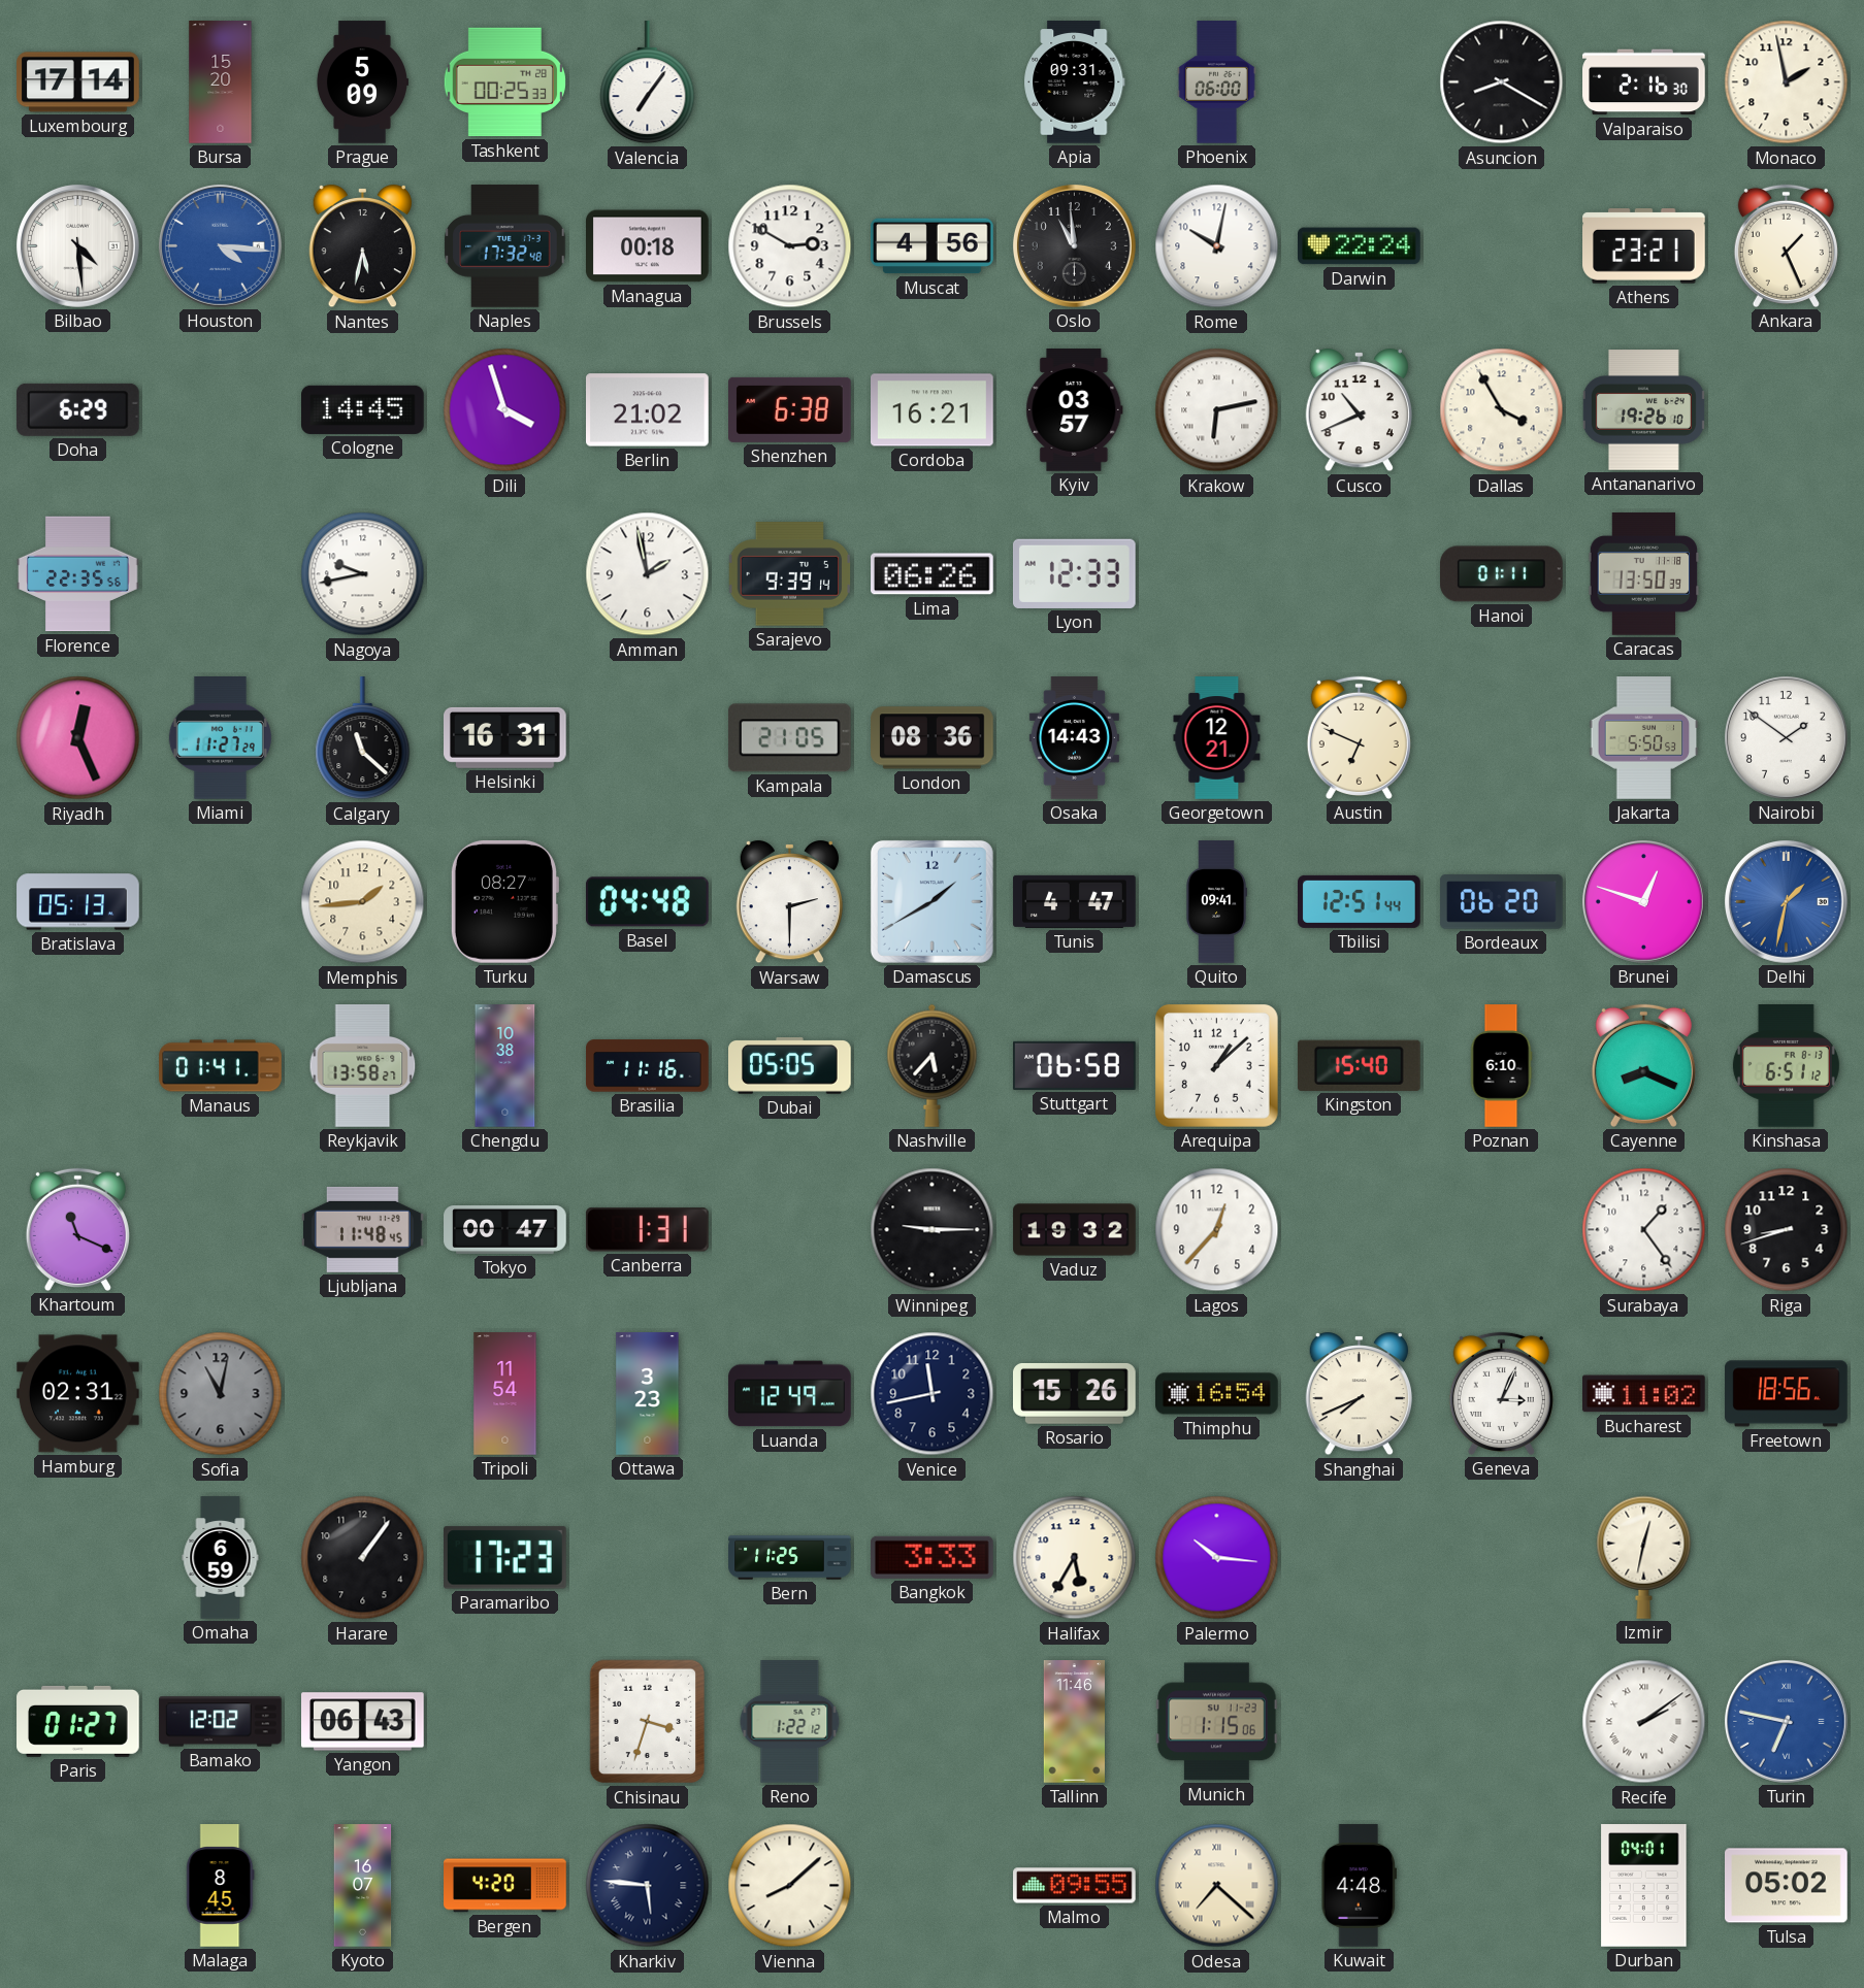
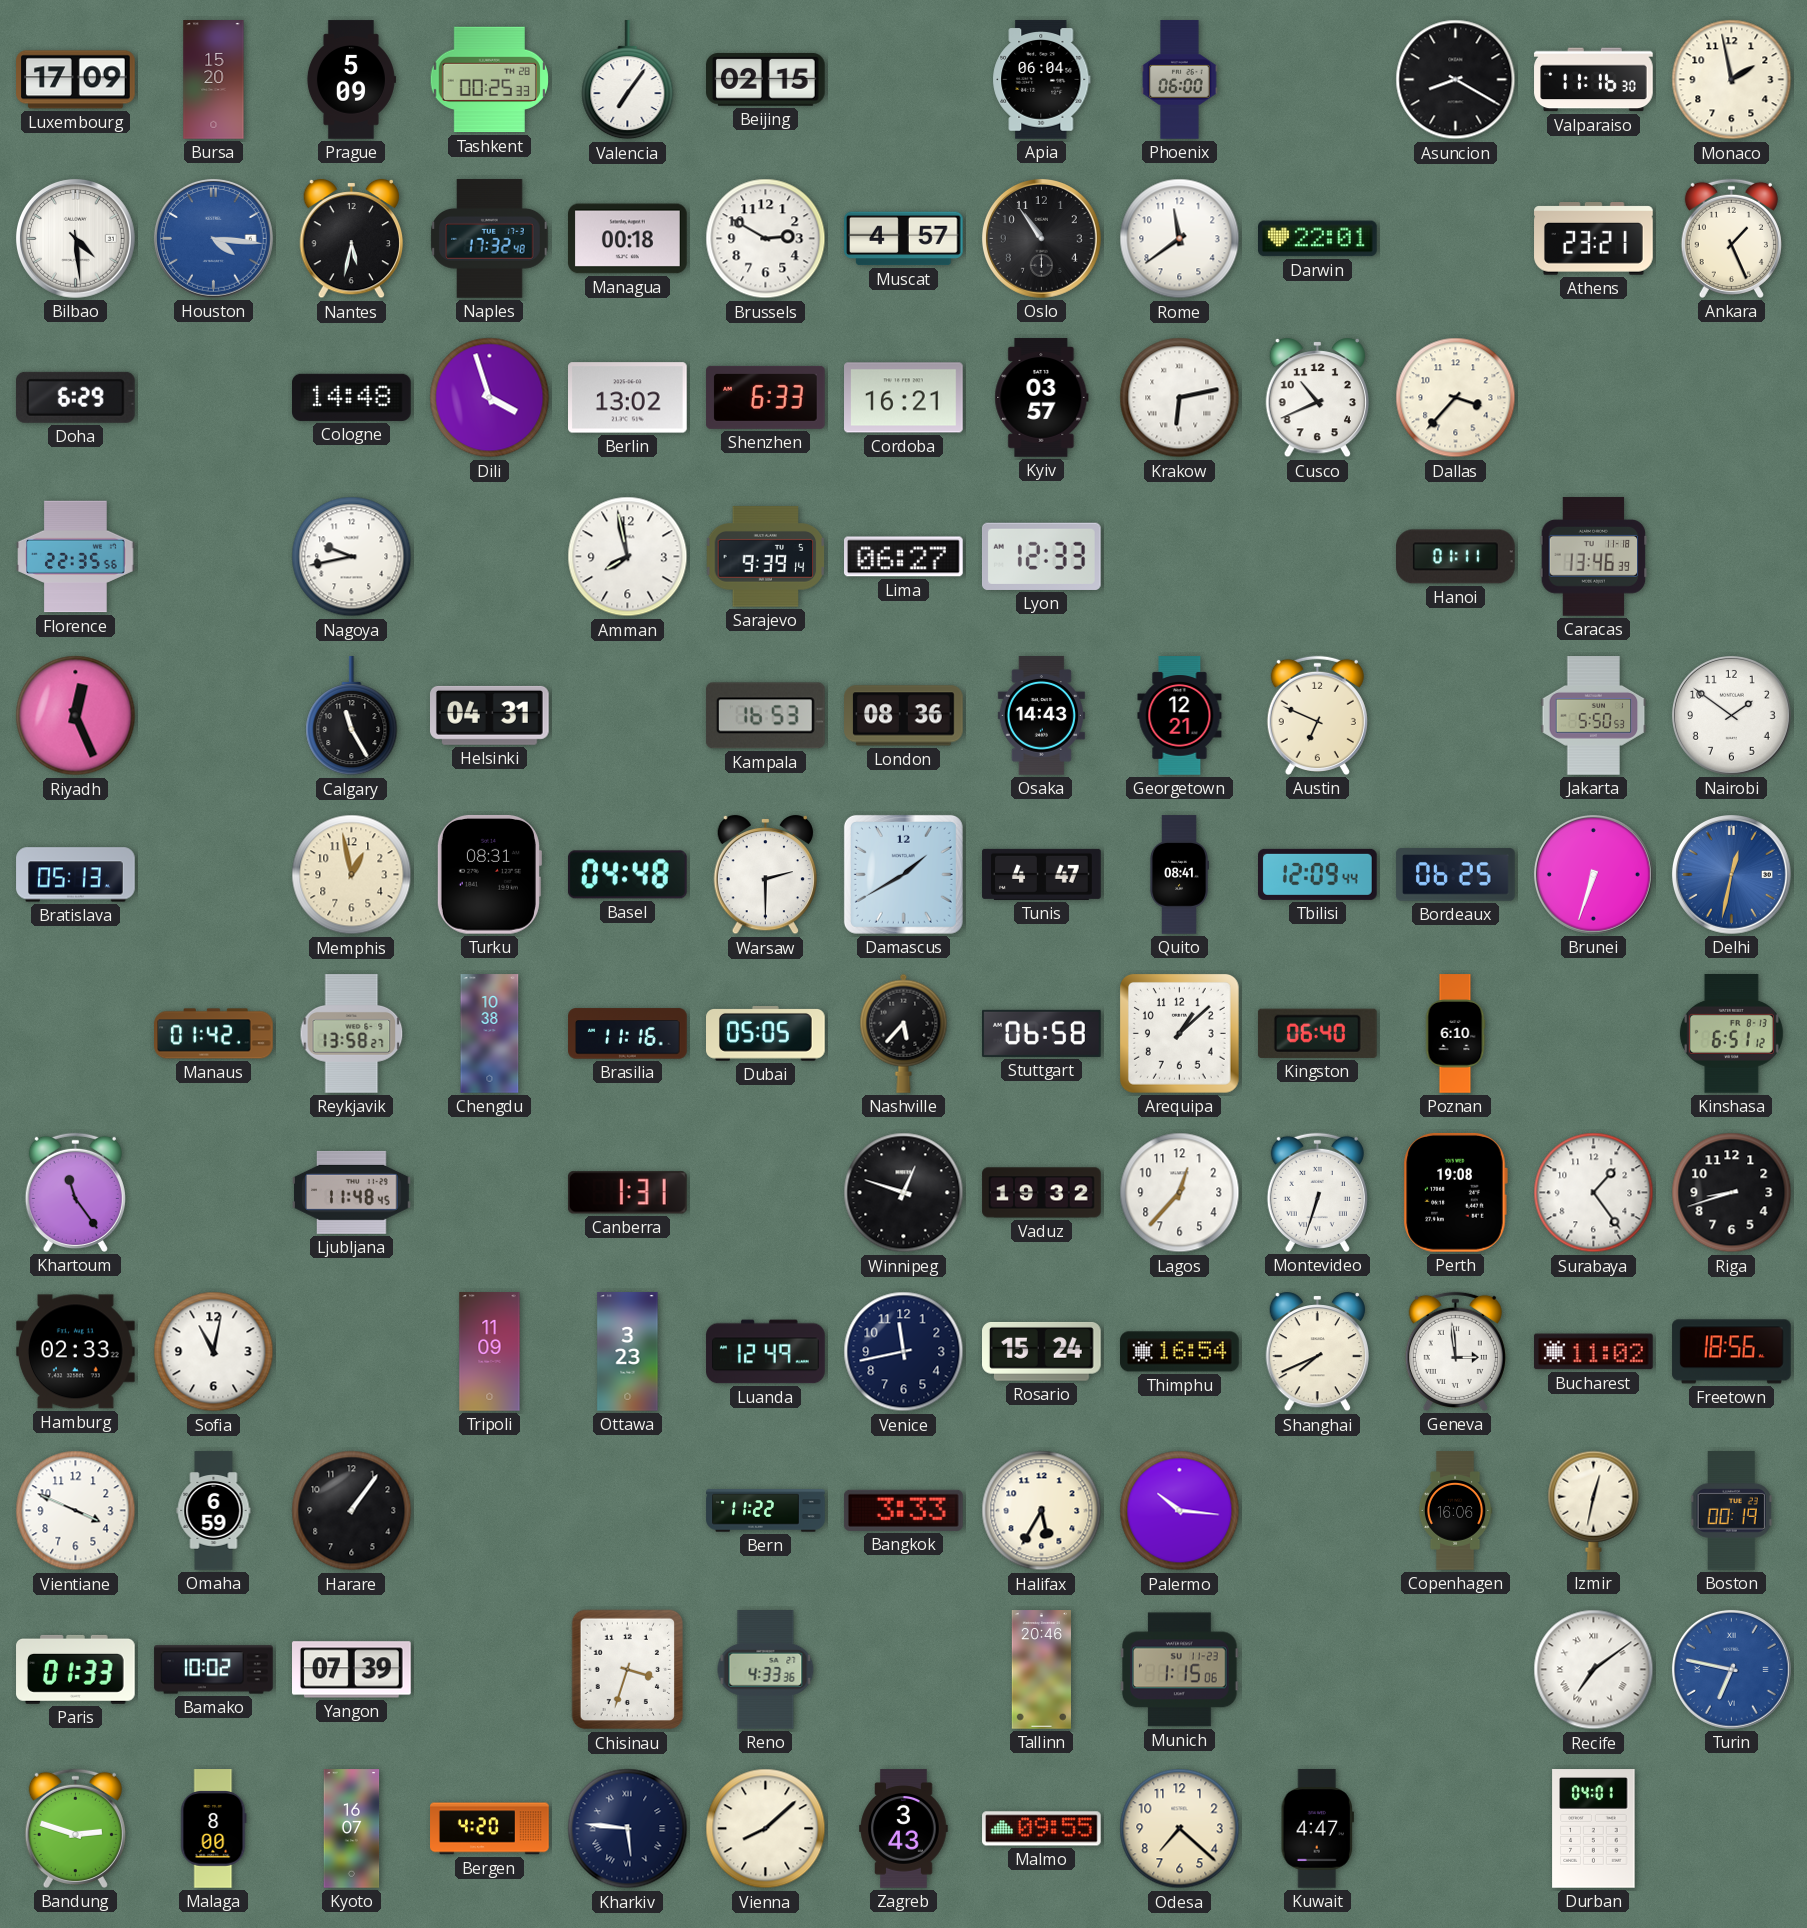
Luxembourg: 17:14 -> 17:09 (76, 80)
Beijing: none -> 02:15 (766, 79)
Apia: 09:31 -> 06:04 (1042, 80)
Valparaiso: 2:16 -> 11:16 (1594, 80)
Muscat: 4:56 -> 4:57 (904, 239)
Oslo: 10:59 -> 10:54 (1041, 238)
Rome: 10:02 -> 11:39 (1180, 239)
Darwin: 22:24 -> 22:01 (1318, 239)
Cologne: 14:45 -> 14:48 (352, 397)
Berlin: 21:02 -> 13:02 (628, 398)
Shenzhen: 6:38 -> 6:33 (766, 397)
Dallas: 3:55 -> 3:37 (1456, 398)
Antananarivo: 19:26 -> none (1643, 410)
Amman: 1:58 -> 7:58 (628, 557)
Lima: 06:26 -> 06:27 (904, 557)
Caracas: 13:50 -> 13:46 (1594, 557)
Miami: 11:27 -> none (220, 738)
Calgary: 11:22 -> 11:25 (352, 716)
Helsinki: 16:31 -> 04:31 (490, 715)
Kampala: 21:05 -> 16:53 (765, 716)
Memphis: 1:44 -> 12:58 (352, 875)
Turku: 08:27 -> 08:31 (489, 874)
Quito: 09:41 -> 08:41 (1179, 875)
Tbilisi: 12:51 -> 12:09 (1318, 874)
Bordeaux: 06:20 -> 06:25 (1456, 875)
Brunei: 12:48 -> 6:33 (1593, 874)
Delhi: 1:32 -> 12:32 (1731, 874)
Manaus: 01:41 -> 01:42 (214, 1034)
Kingston: 15:40 -> 06:40 (1317, 1033)
Cayenne: 8:19 -> none (1643, 1065)
Khartoum: 11:19 -> 11:24 (75, 1192)
Tokyo: 00:47 -> none (505, 1230)
Winnipeg: 9:15 -> 12:48 (904, 1193)
Montevideo: none -> 6:33 (1317, 1192)
Perth: none -> 19:08 (1455, 1192)
Hamburg: 02:31 -> 02:33 (76, 1352)
Sofia dial: grey -> white (214, 1352)
Tripoli: 11:54 -> 11:09 (490, 1352)
Rosario: 15:26 -> 15:24 (1042, 1351)
Geneva: 3:04 -> 2:59 (1455, 1351)
Vientiane: none -> 3:49 (76, 1511)
Paramaribo: 17:23 -> none (505, 1558)
Bern: 11:25 -> 11:22 (766, 1511)
Copenhagen: none -> 16:06 (1455, 1511)
Boston: none -> 00:19 (1731, 1511)
Paris: 01:27 -> 01:33 (76, 1669)
Bamako: 12:02 -> 10:02 (214, 1670)
Yangon: 06:43 -> 07:39 (352, 1670)
Reno: 1:22 -> 4:33 (766, 1670)
Tallinn: 11:46 -> 20:46 (1041, 1670)
Recife: 2:09 -> 7:09 (1594, 1670)
Bandung: none -> 2:48 (75, 1828)
Malaga: 8:45 -> 8:00 (214, 1829)
Zagreb: none -> 3:43 (904, 1829)
Odesa numerals: Roman -> Arabic (1180, 1829)
Kuwait: 4:48 -> 4:47 (1317, 1829)
Tulsa: 05:02 -> none (1787, 1886)
